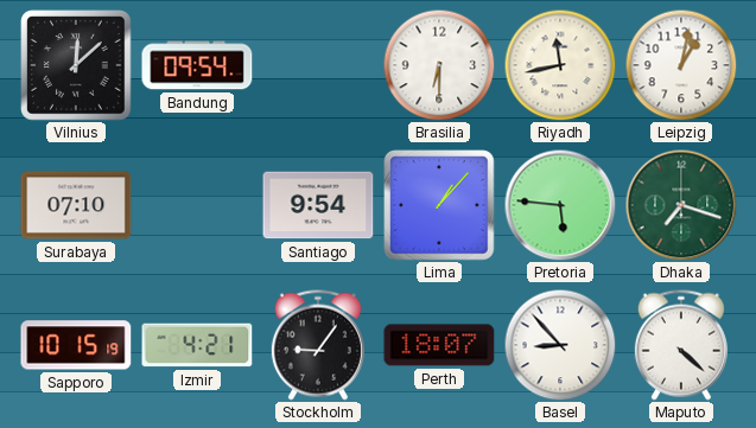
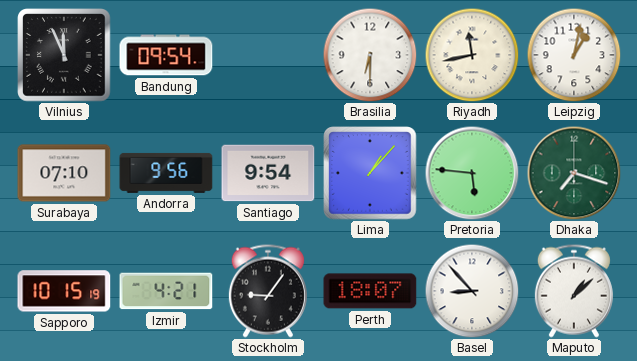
Vilnius: 12:08 -> 11:56 (64, 55)
Andorra: none -> 9:56 (166, 173)
Maputo: 4:22 -> 1:08 (574, 291)
